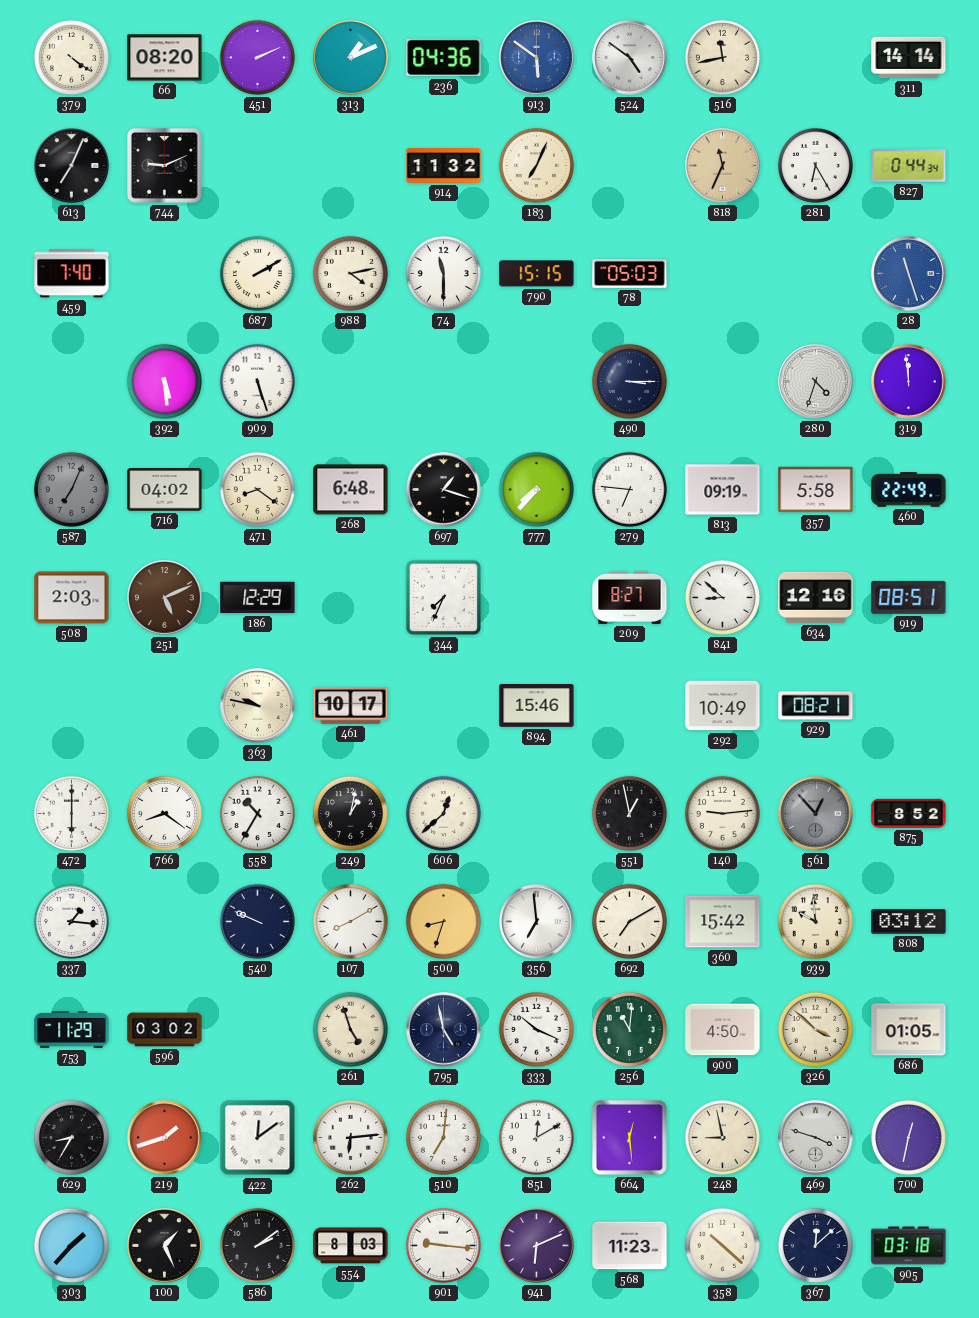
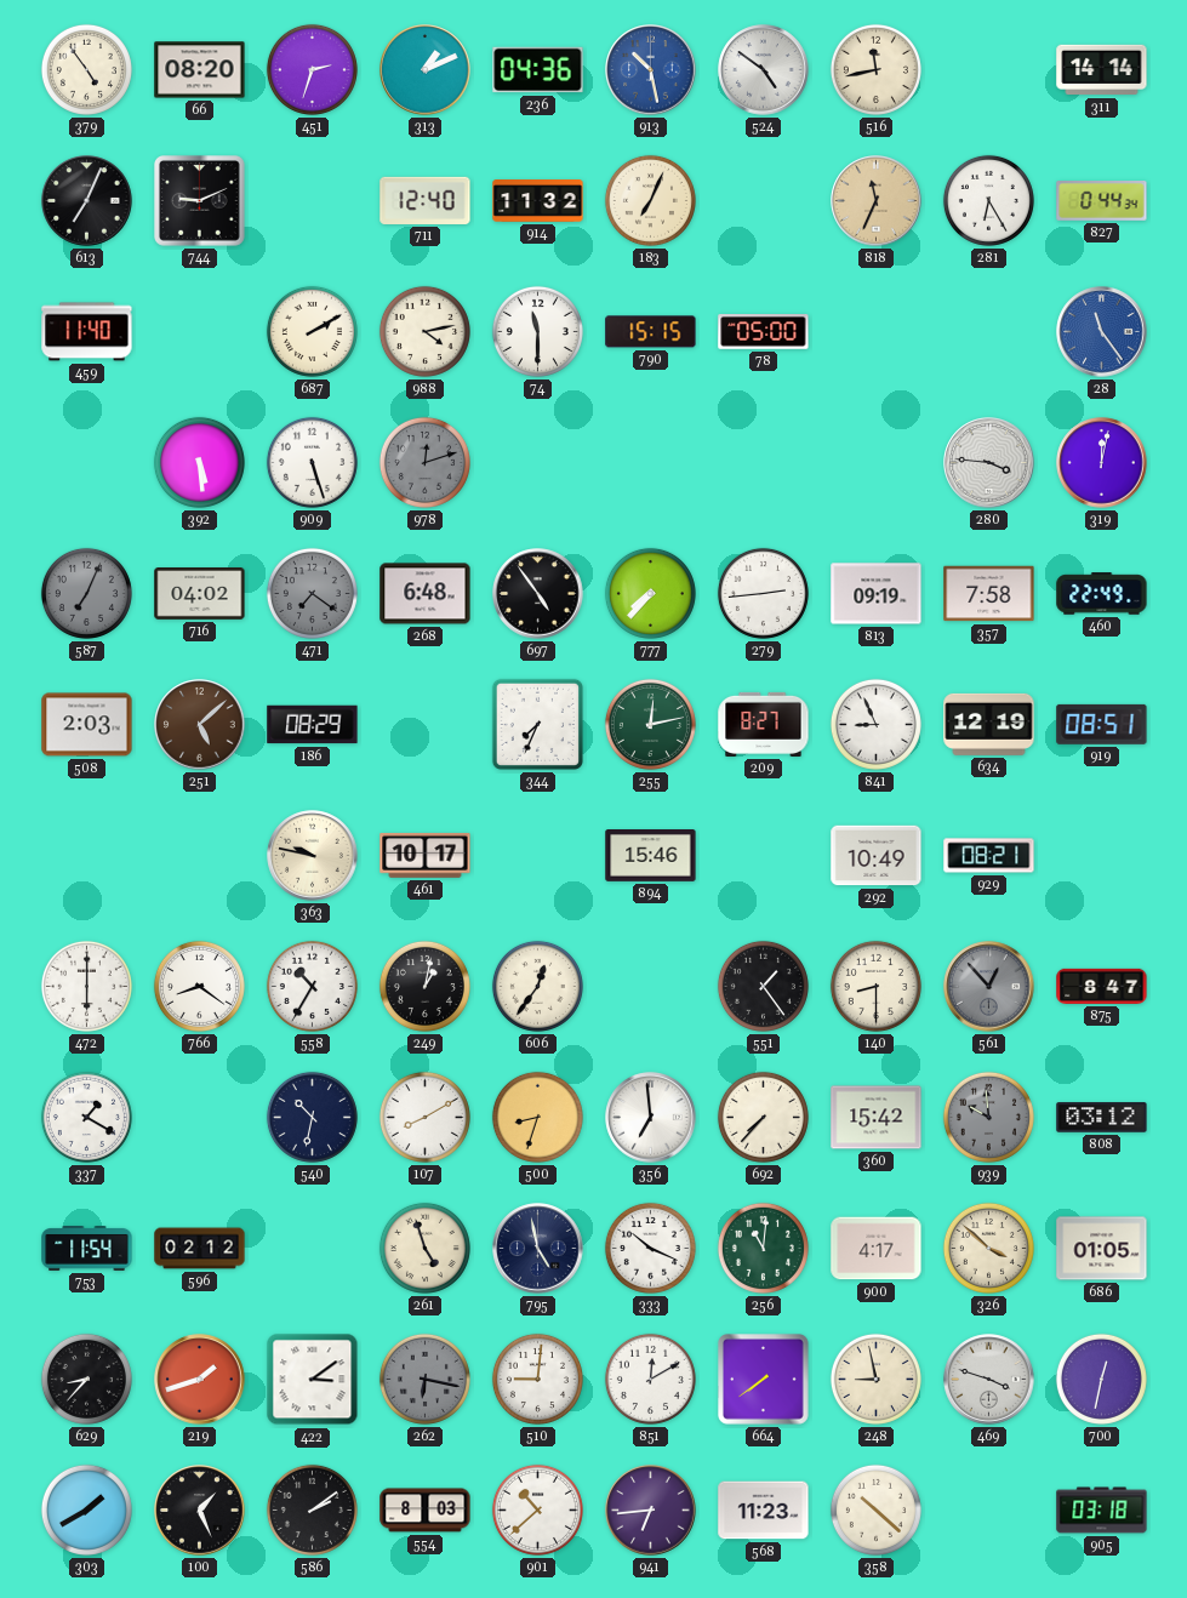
379: 4:21 -> 4:54 (86, 69)
451: 2:11 -> 2:33 (312, 69)
913: 5:51 -> 10:28 (651, 70)
711: none -> 12:40 (426, 200)
459: 7:40 -> 11:40 (87, 332)
78: 05:03 -> 05:00 (764, 332)
28: 11:27 -> 11:24 (1102, 332)
978: none -> 12:12 (424, 462)
490: 3:15 -> none (629, 381)
280: 4:33 -> 3:46 (989, 463)
319: 11:59 -> 12:02 (1102, 463)
471: 8:21 -> 7:21 (312, 593)
471 dial: cream -> grey (312, 593)
697: 1:18 -> 4:54 (538, 594)
279: 6:46 -> 2:44 (763, 593)
357: 5:58 -> 7:58 (989, 594)
251: 5:11 -> 5:08 (200, 725)
186: 12:29 -> 08:29 (313, 725)
255: none -> 12:13 (650, 724)
841: 8:52 -> 8:56 (875, 724)
634: 12:16 -> 12:19 (989, 724)
606: 12:38 -> 12:36 (537, 986)
551: 12:58 -> 1:24 (763, 986)
140: 9:14 -> 8:30 (875, 986)
875: 8:52 -> 8:47 (1102, 986)
337: 1:16 -> 1:20 (86, 1117)
540: 9:49 -> 10:32 (312, 1117)
692: 7:10 -> 7:37 (763, 1117)
939 dial: cream -> grey (988, 1117)
753: 11:29 -> 11:54 (87, 1249)
596: 03:02 -> 02:12 (200, 1249)
900: 4:50 -> 4:17 (877, 1249)
629: 8:35 -> 8:37 (86, 1379)
422: 12:09 -> 3:09 (313, 1380)
262: 6:14 -> 6:17 (424, 1379)
262 dial: white -> grey (424, 1379)
510: 7:01 -> 9:01 (537, 1379)
664: 12:29 -> 7:39 (764, 1380)
303: 1:37 -> 1:40 (86, 1509)
901: 9:16 -> 10:38 (537, 1509)
941: 6:11 -> 6:44 (651, 1511)
367: 12:08 -> none (815, 1245)
